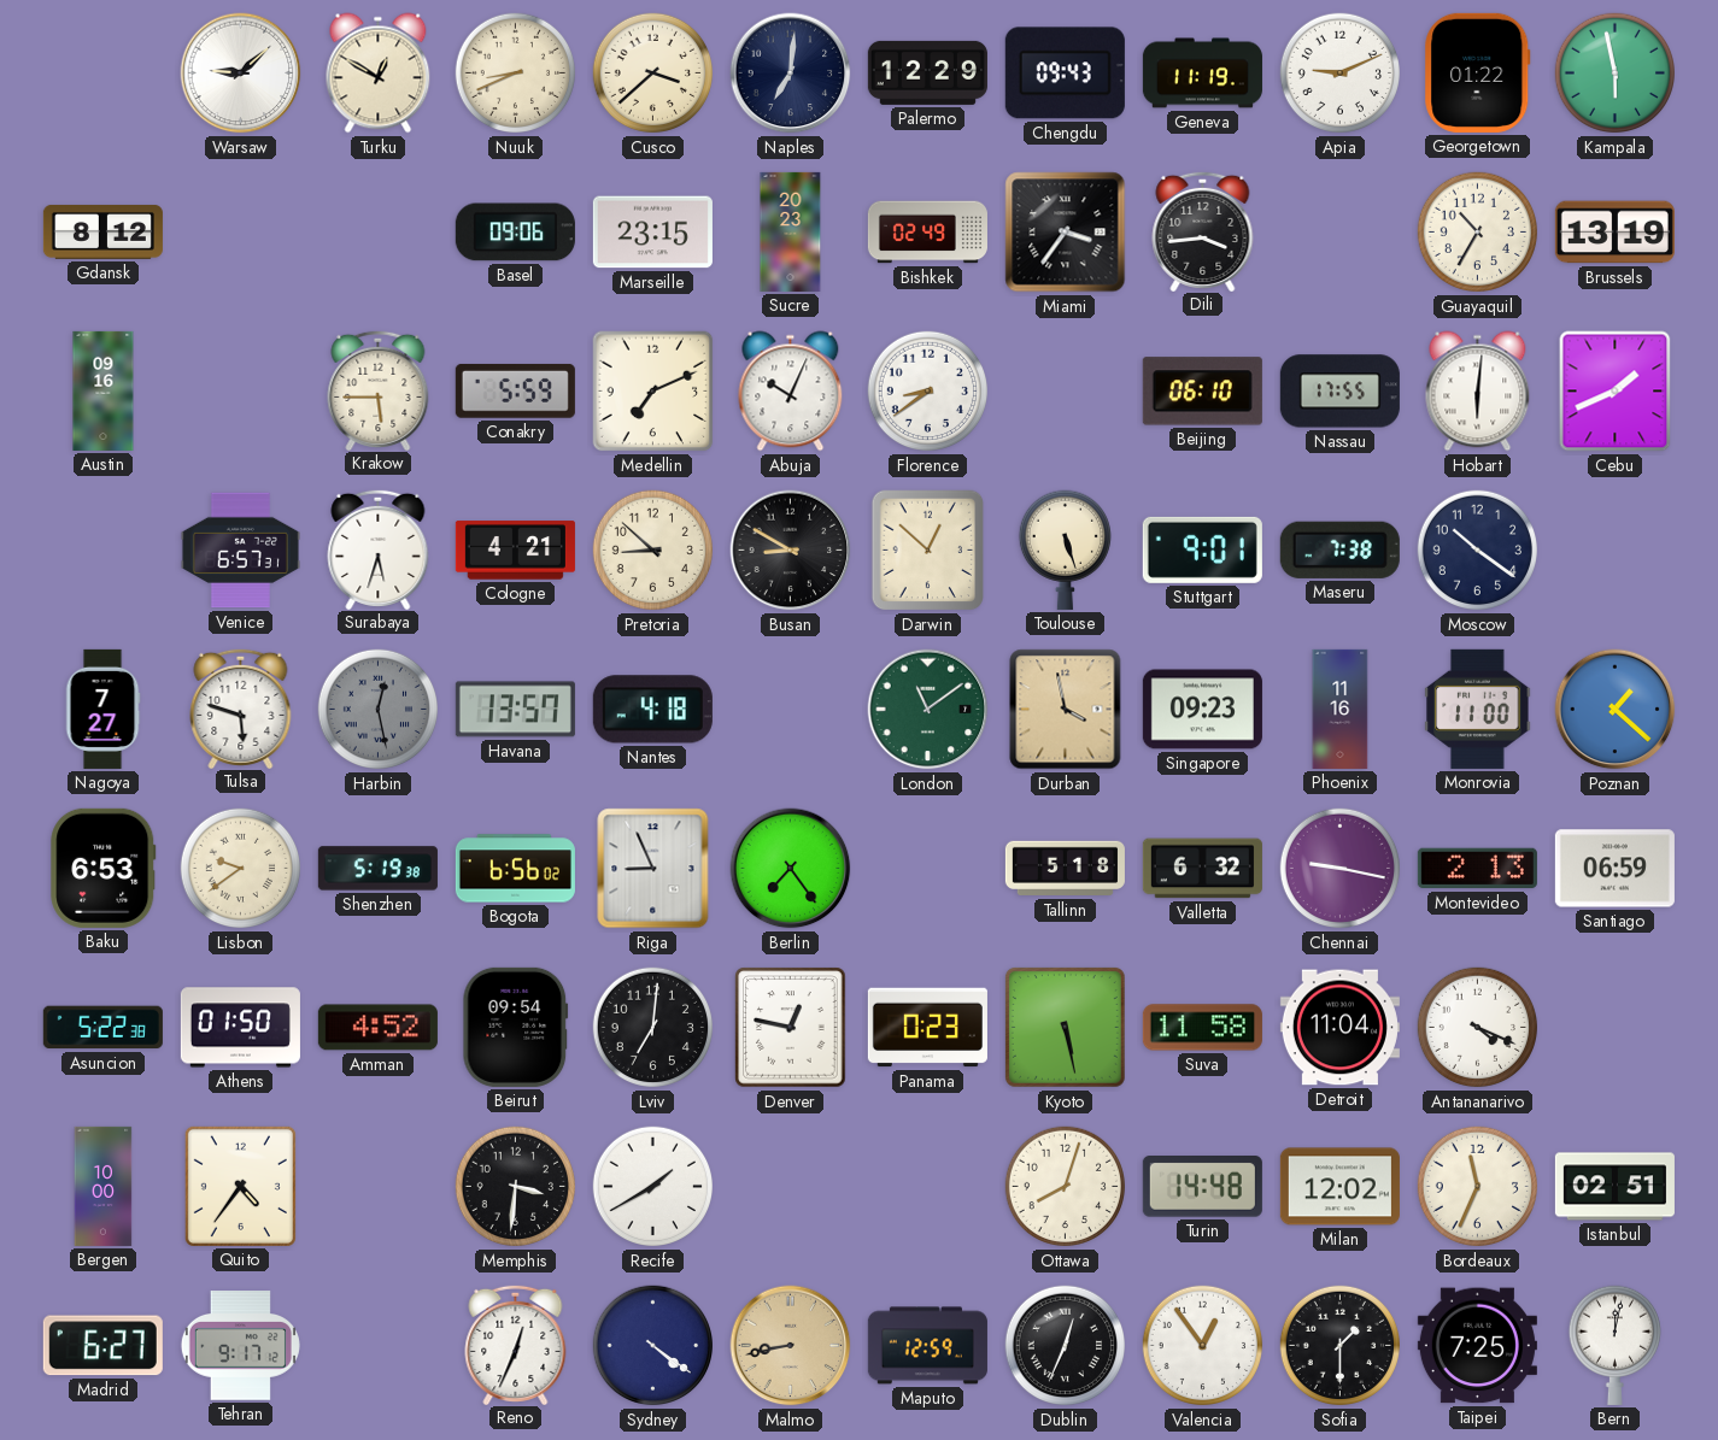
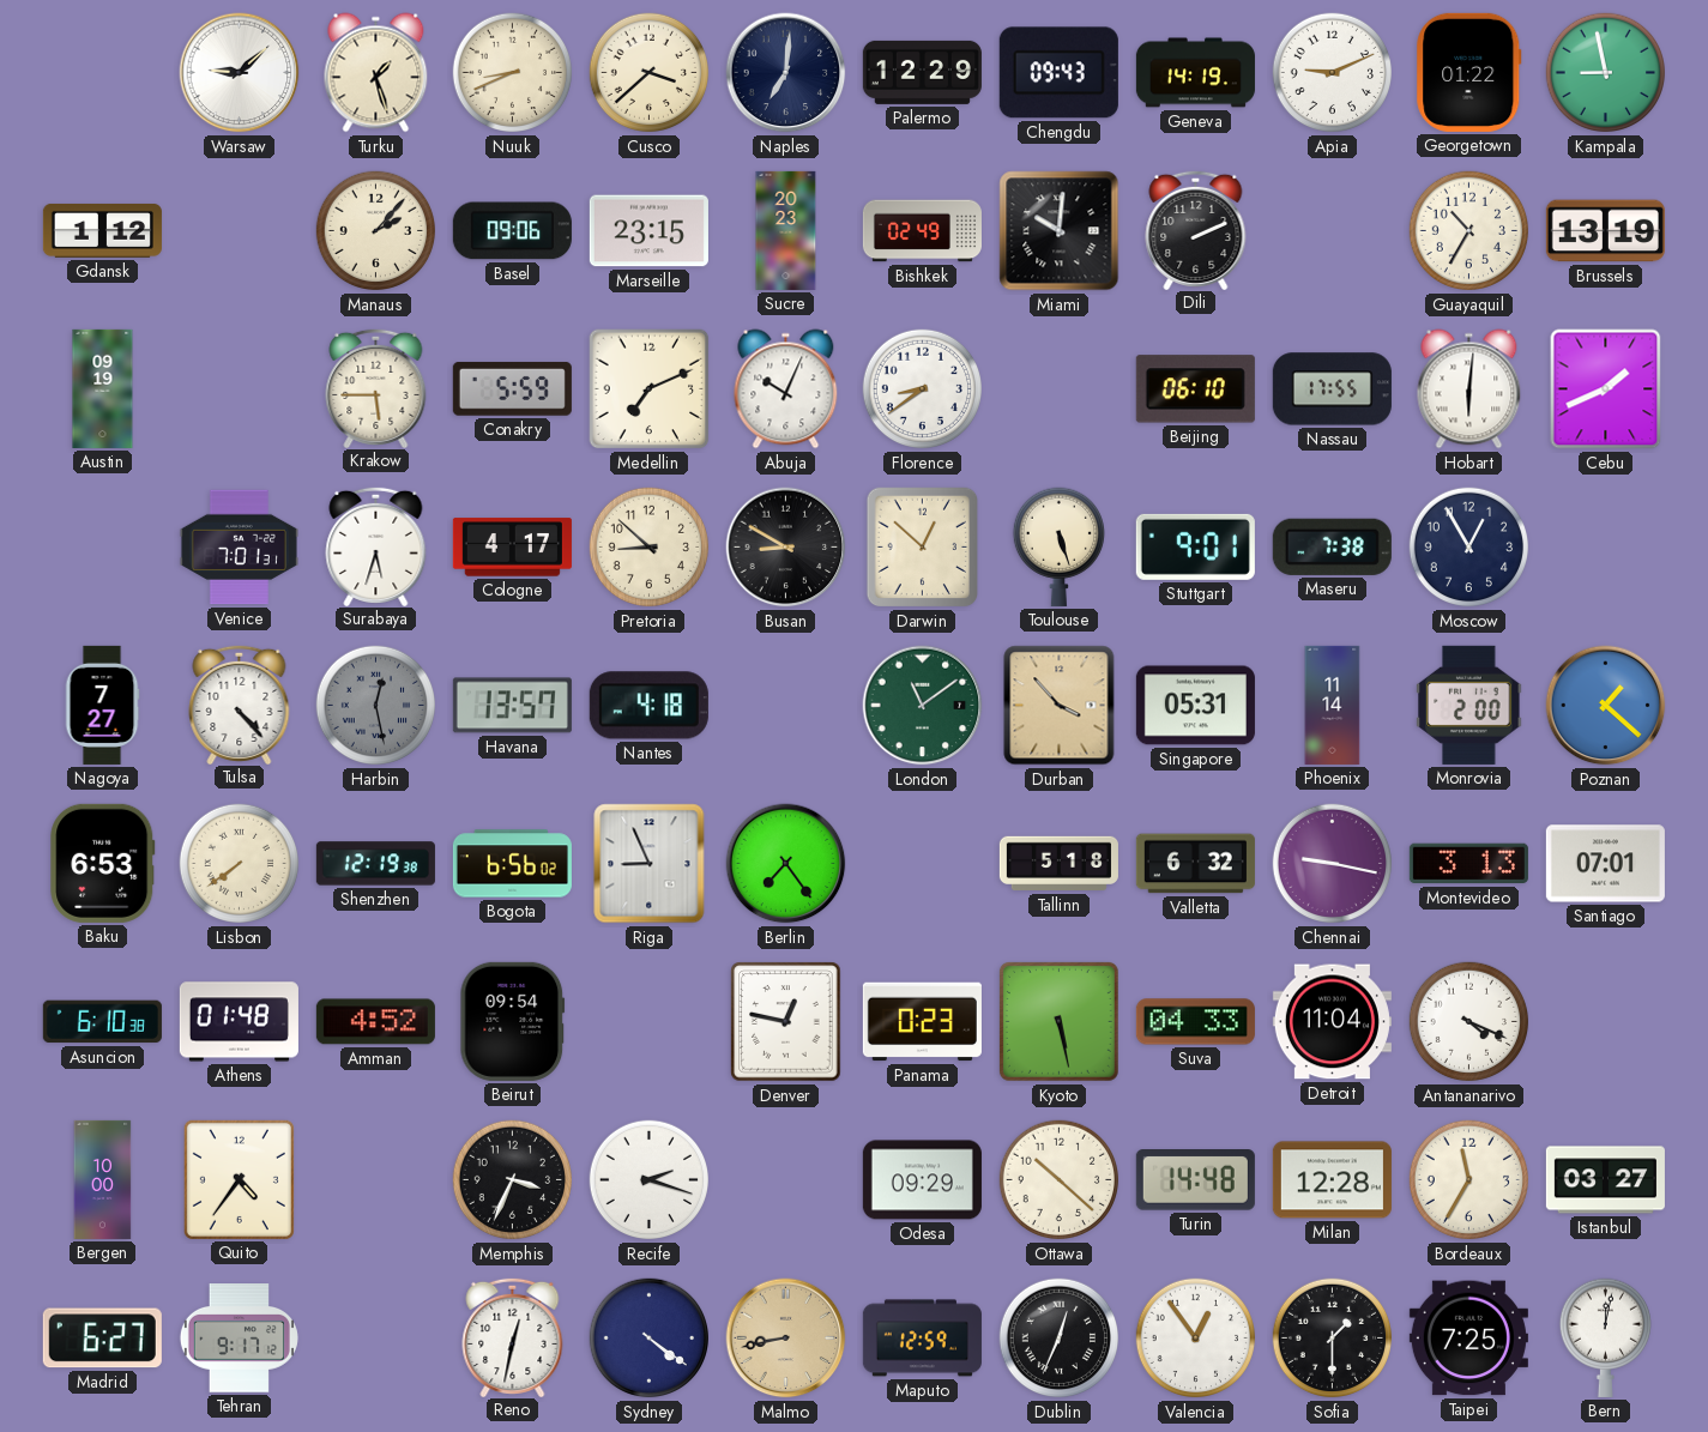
Turku: 12:50 -> 1:27 (376, 73)
Geneva: 11:19 -> 14:19 (1195, 73)
Kampala: 5:58 -> 8:58 (1606, 73)
Gdansk: 8:12 -> 1:12 (102, 231)
Manaus: none -> 2:07 (376, 231)
Miami: 3:36 -> 10:01 (1060, 231)
Dili: 3:44 -> 2:11 (1196, 229)
Austin: 09:16 -> 09:19 (103, 388)
Venice: 6:57 -> 7:01 (239, 548)
Cologne: 4:21 -> 4:17 (512, 548)
Moscow: 10:21 -> 12:55 (1469, 548)
Tulsa: 5:48 -> 4:23 (240, 703)
Durban: 3:58 -> 3:53 (1060, 706)
Singapore: 09:23 -> 05:31 (1195, 706)
Phoenix: 11:16 -> 11:14 (1333, 705)
Monrovia: 11:00 -> 2:00 (1469, 705)
Lisbon: 9:39 -> 7:39 (240, 864)
Shenzhen: 5:19 -> 12:19 (375, 864)
Montevideo: 2:13 -> 3:13 (1468, 864)
Santiago: 06:59 -> 07:01 (1605, 864)
Asuncion: 5:22 -> 6:10 (102, 1022)
Athens: 01:50 -> 01:48 (239, 1022)
Lviv: 7:01 -> none (653, 1028)
Suva: 11:58 -> 04:33 (1195, 1022)
Memphis: 3:31 -> 3:34 (513, 1180)
Recife: 1:40 -> 2:18 (650, 1180)
Odesa: none -> 09:29 (922, 1180)
Ottawa: 8:03 -> 10:22 (1060, 1180)
Milan: 12:02 -> 12:28 (1332, 1180)
Bordeaux: 11:34 -> 11:35 (1469, 1180)
Istanbul: 02:51 -> 03:27 (1605, 1180)
Reno: 12:34 -> 12:32 (513, 1336)
